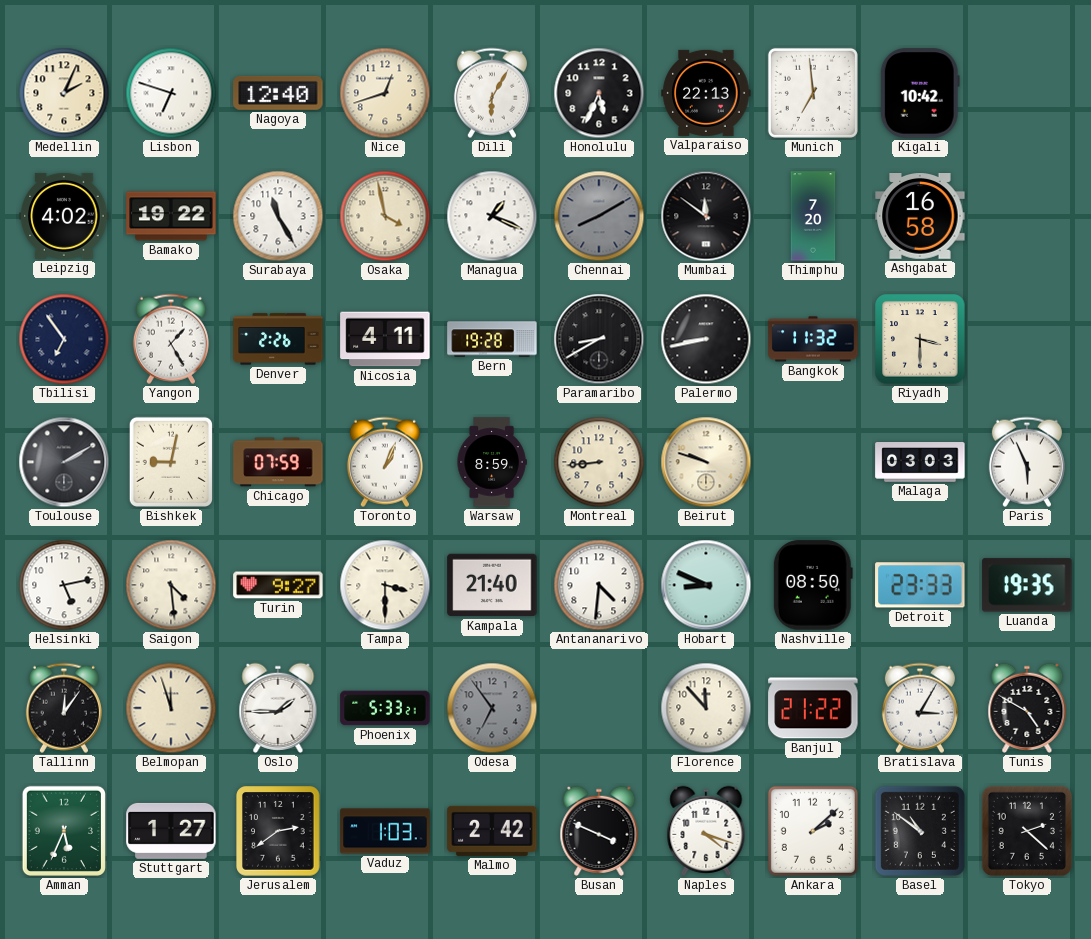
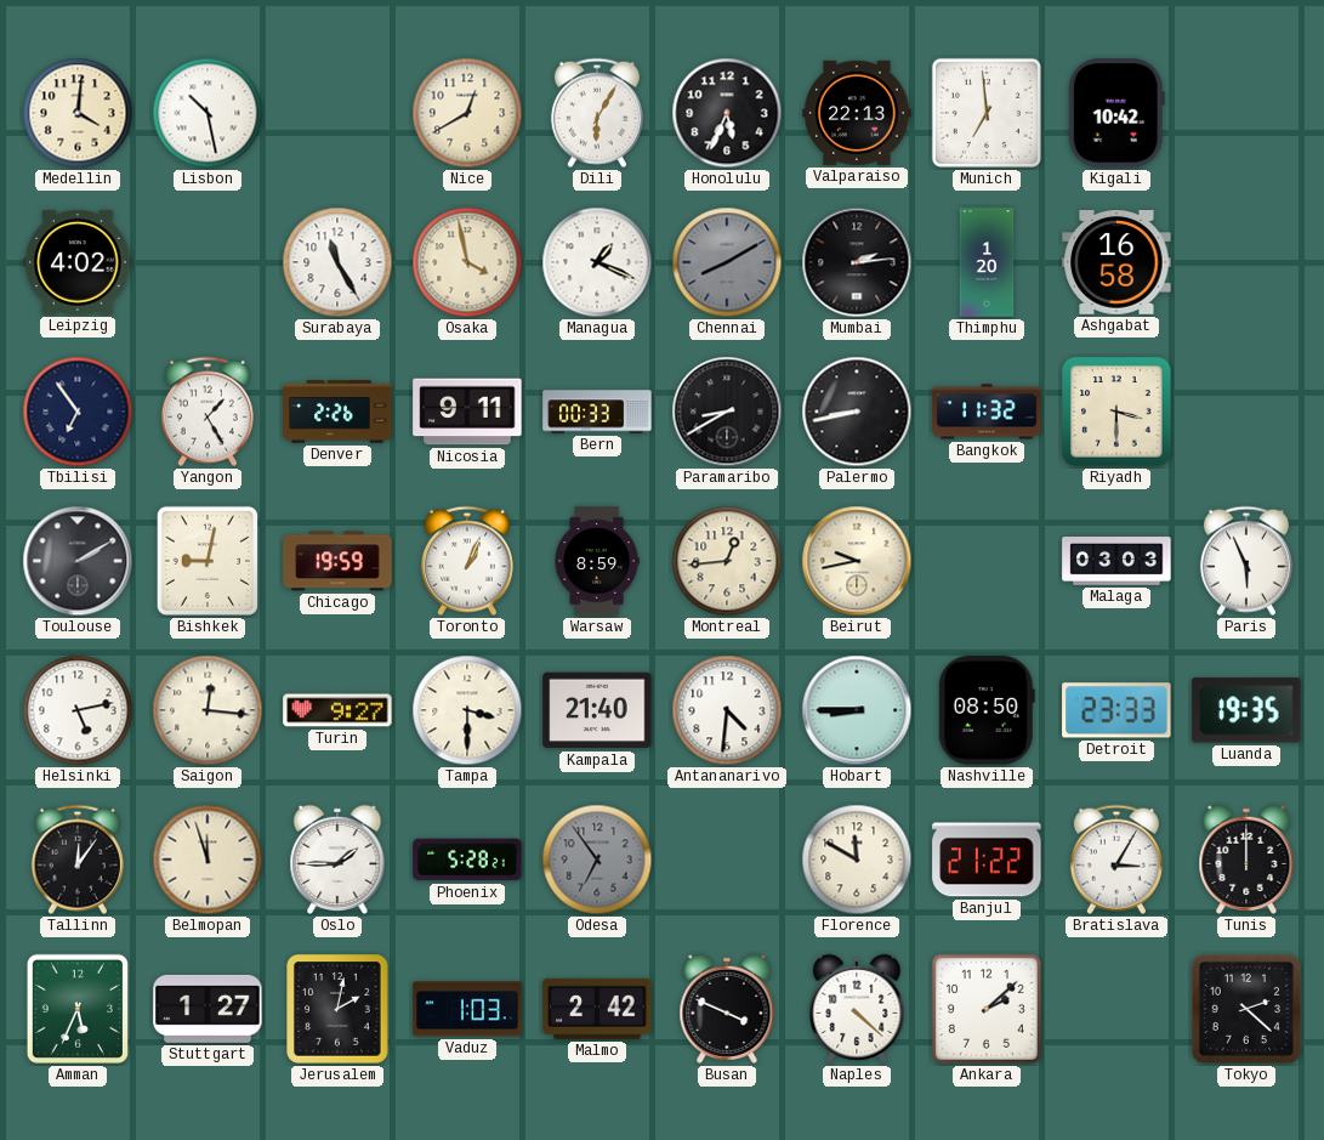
Medellin: 2:04 -> 4:01 (78, 113)
Lisbon: 6:48 -> 10:28 (208, 113)
Nagoya: 12:40 -> none (278, 93)
Nice: 12:42 -> 12:40 (467, 113)
Bamako: 19:22 -> none (171, 216)
Mumbai: 11:51 -> 2:14 (857, 262)
Thimphu: 7:20 -> 1:20 (987, 262)
Nicosia: 4:11 -> 9:11 (467, 412)
Bern: 19:28 -> 00:33 (597, 412)
Chicago: 07:59 -> 19:59 (337, 561)
Montreal: 8:44 -> 12:44 (727, 561)
Beirut: 9:48 -> 9:43 (857, 561)
Saigon: 4:29 -> 12:16 (208, 710)
Hobart: 8:49 -> 8:45 (857, 710)
Phoenix: 5:33 -> 5:28 (467, 860)
Florence: 11:53 -> 11:50 (857, 860)
Tunis: 4:50 -> 12:00 (1246, 860)
Jerusalem: 2:39 -> 2:02 (337, 1009)
Naples: 4:18 -> 4:22 (857, 1009)
Basel: 10:51 -> none (920, 831)
